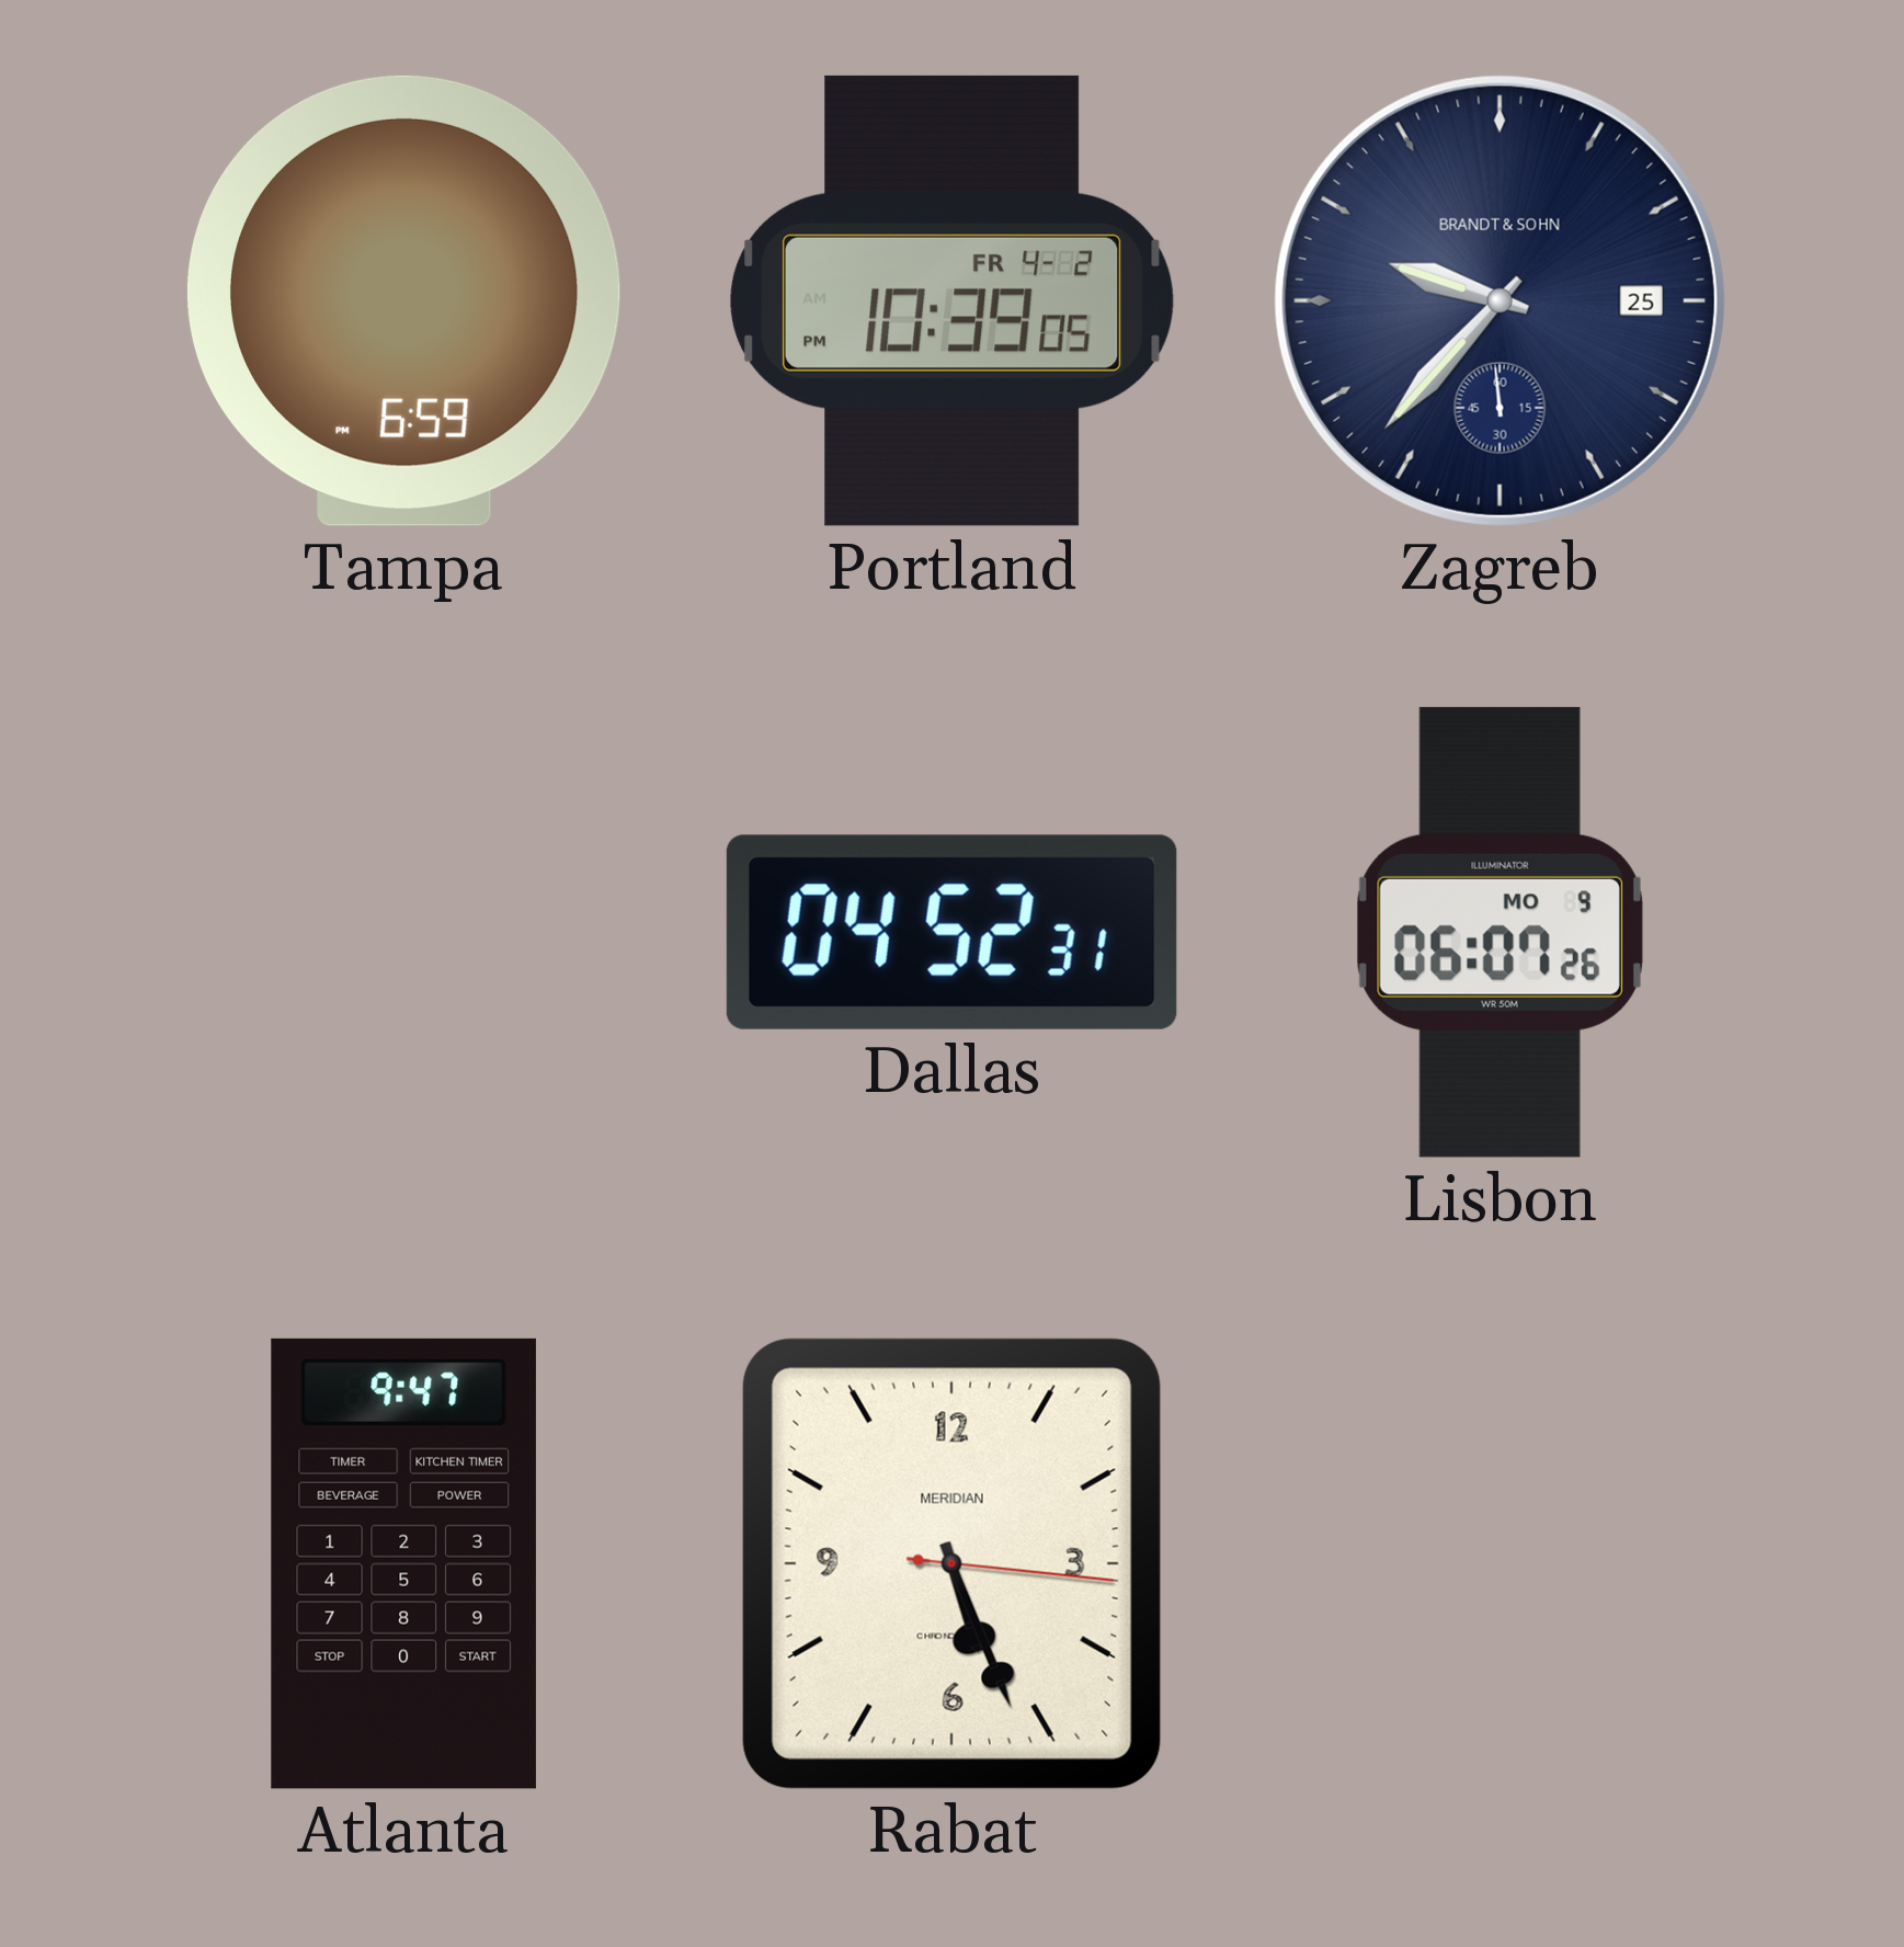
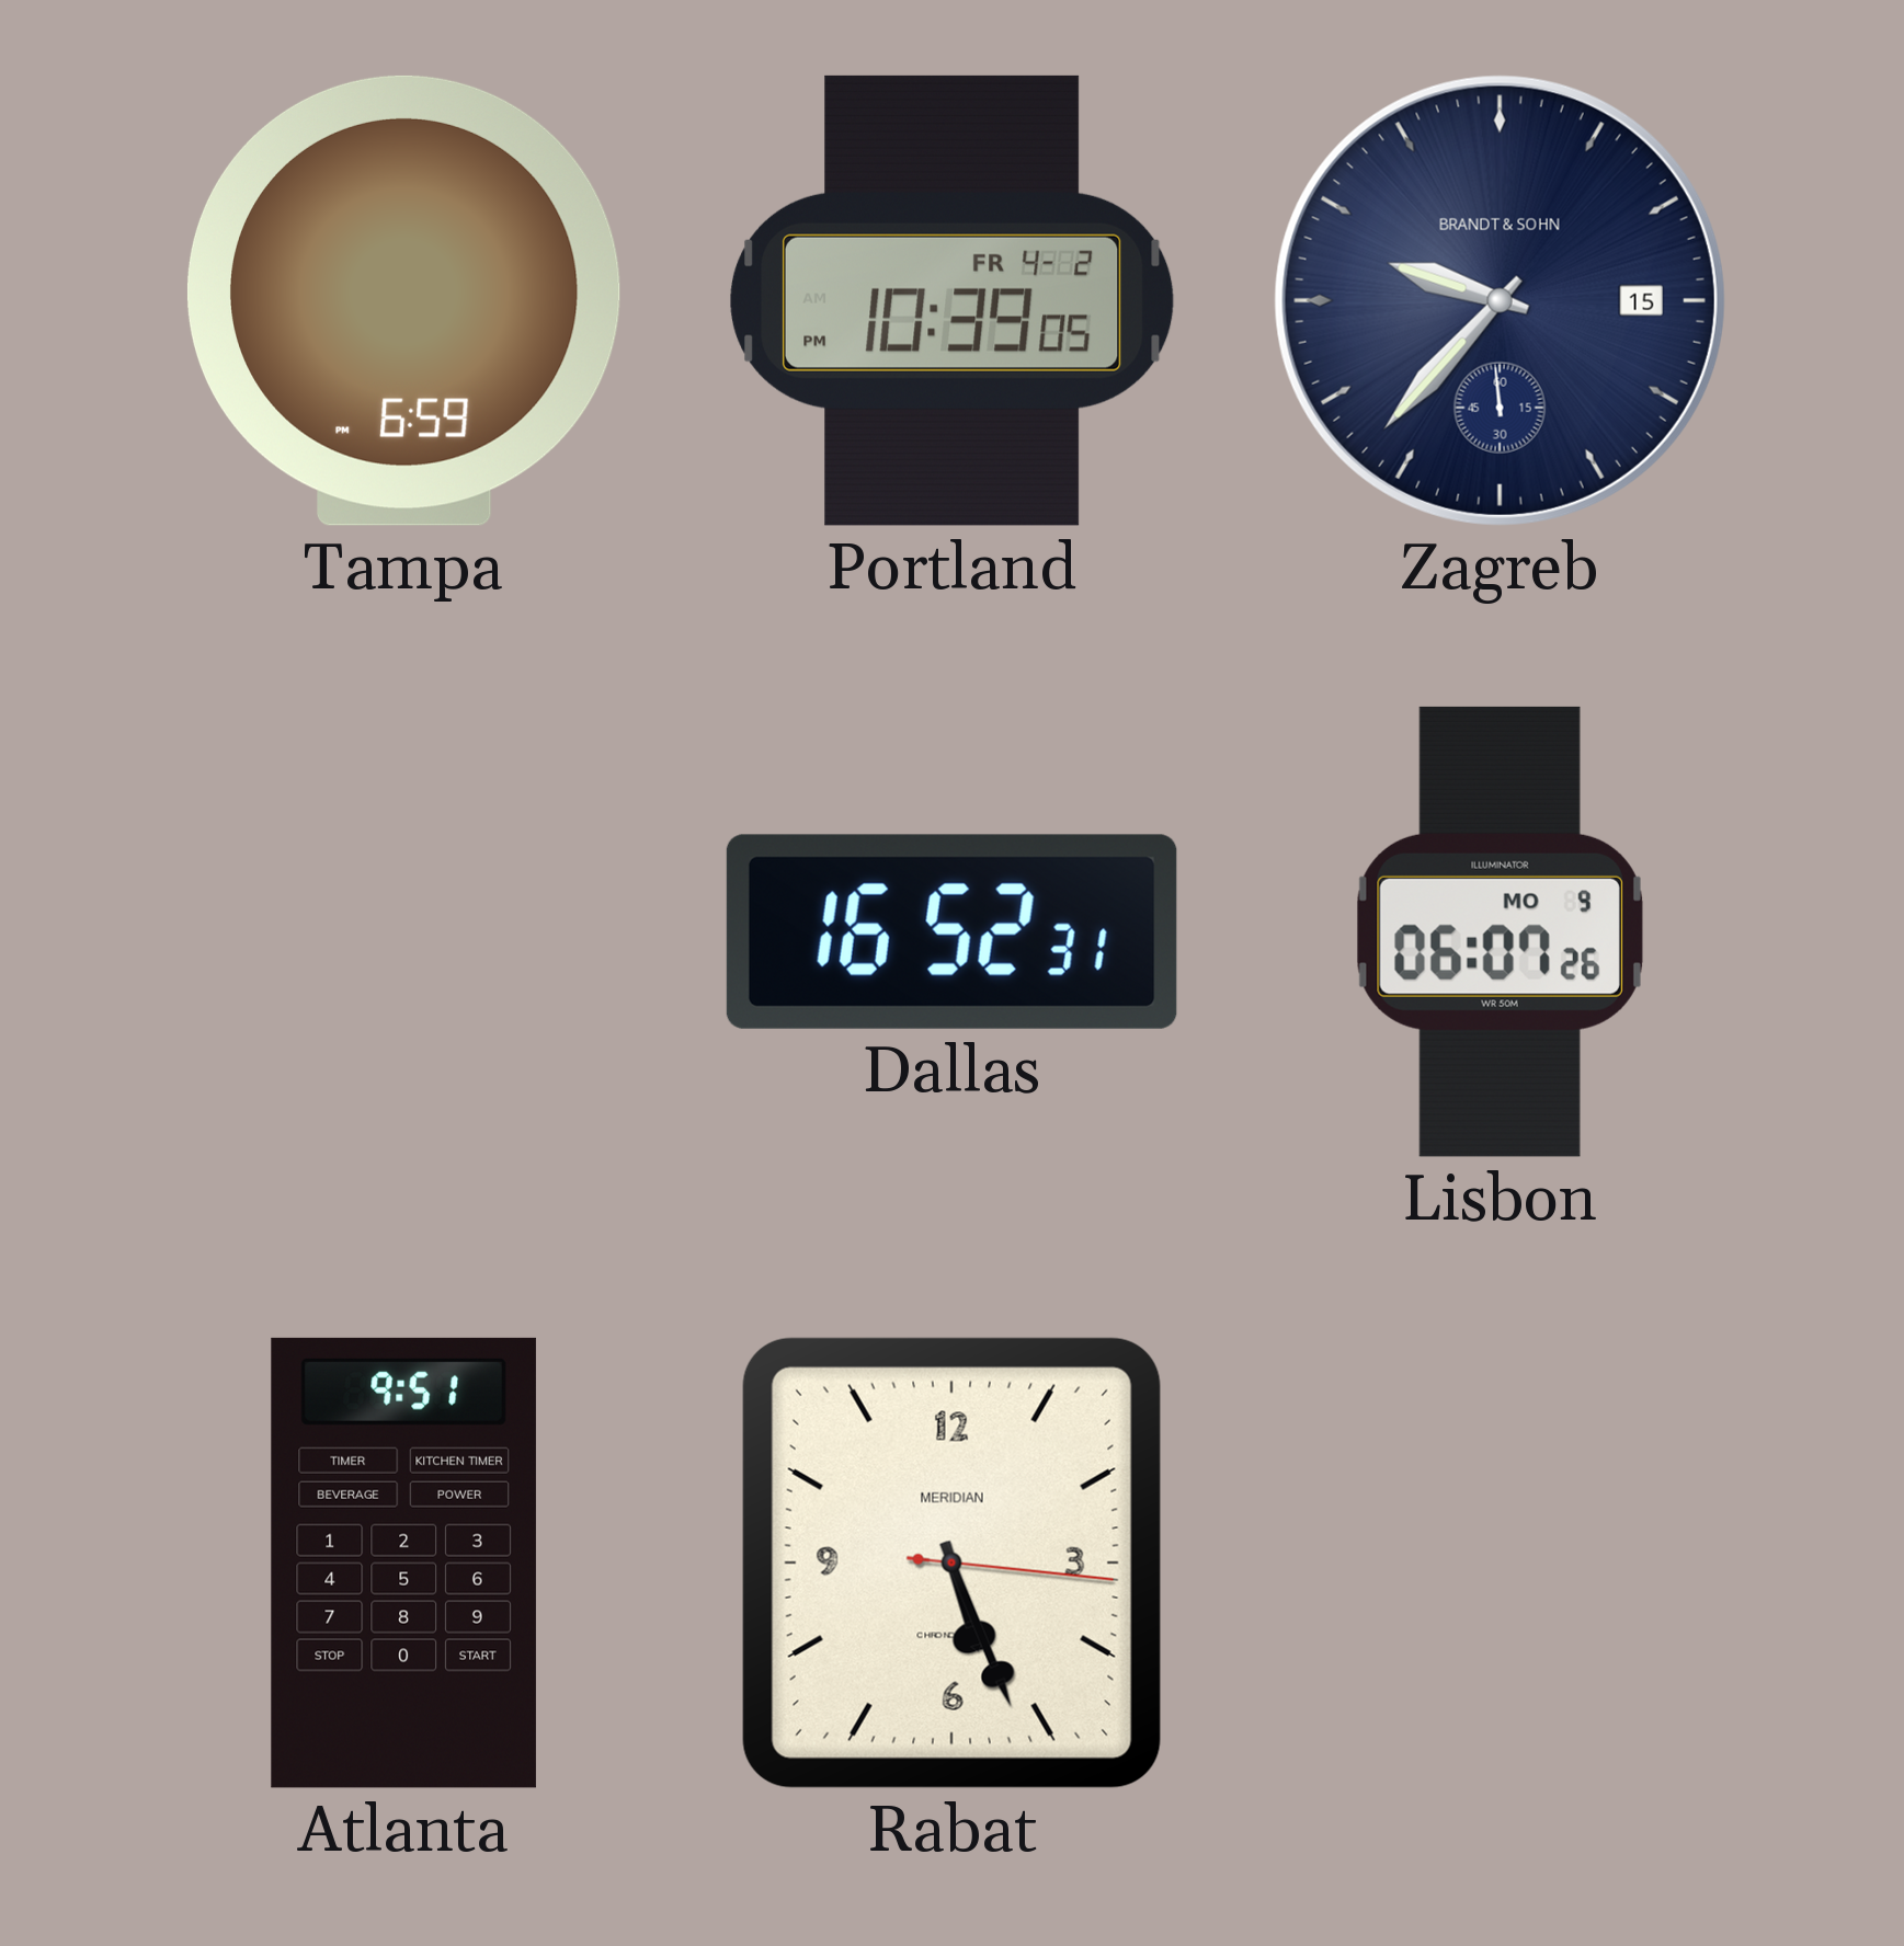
Zagreb date: 25 -> 15 (1500, 300)
Dallas: 04:52 -> 16:52 (951, 931)
Atlanta: 9:47 -> 9:51 (403, 1562)
